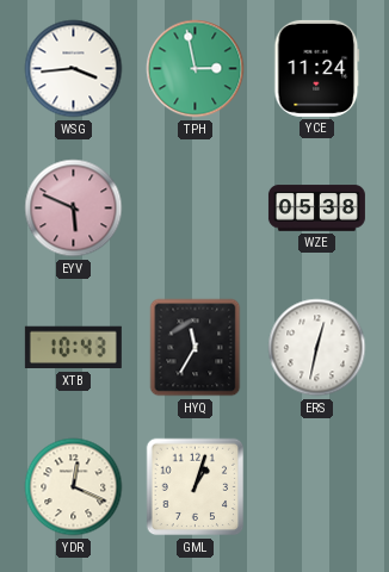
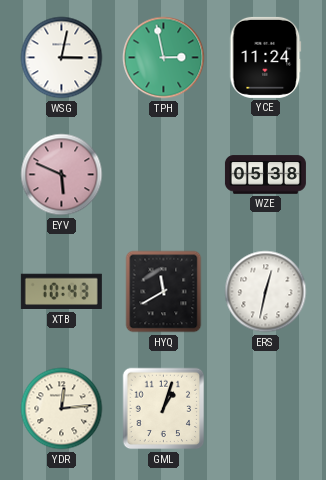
WSG: 3:44 -> 3:02 (62, 58)
HYQ: 11:35 -> 11:40 (164, 292)
YDR: 12:19 -> 12:14 (62, 409)
